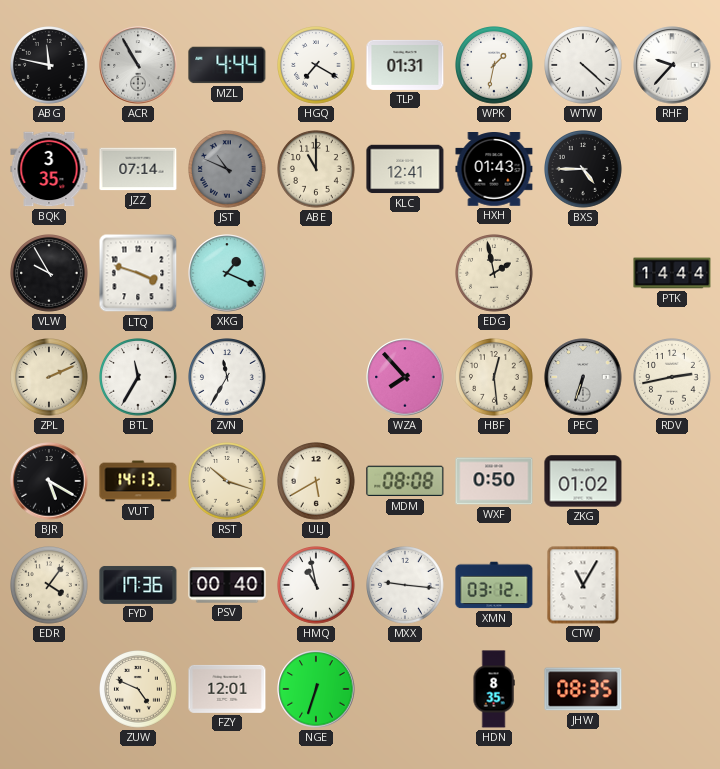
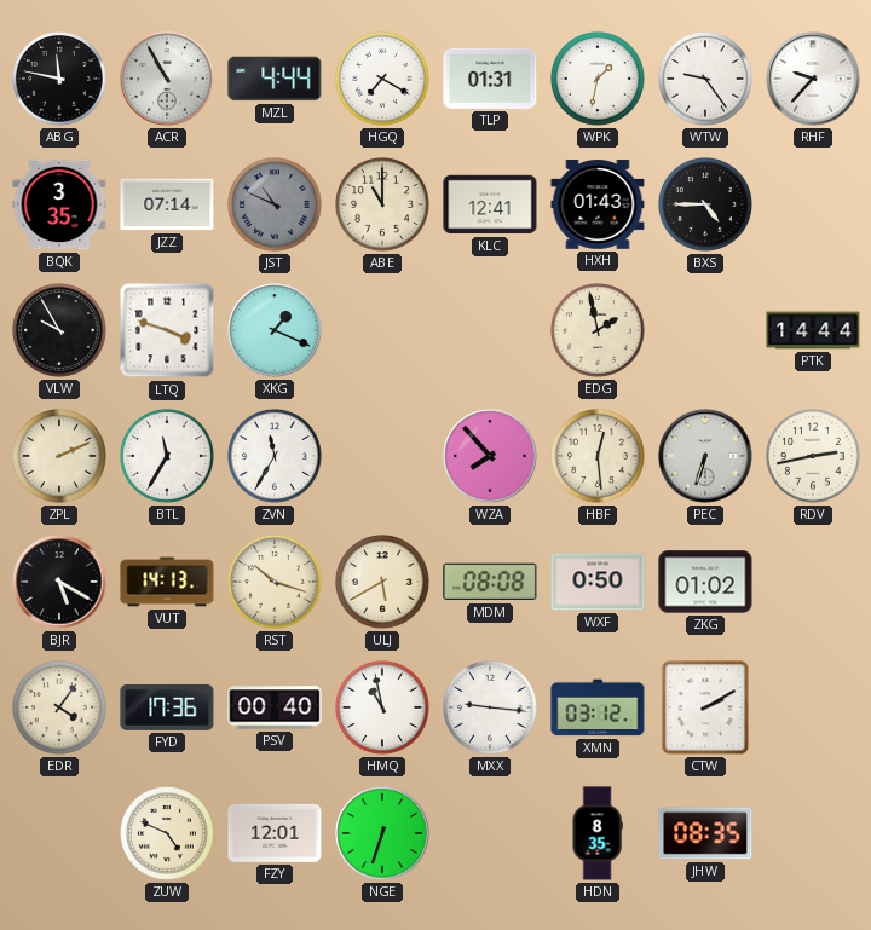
WTW: 4:22 -> 9:24 (706, 80)
CTW: 11:05 -> 2:10 (705, 707)
